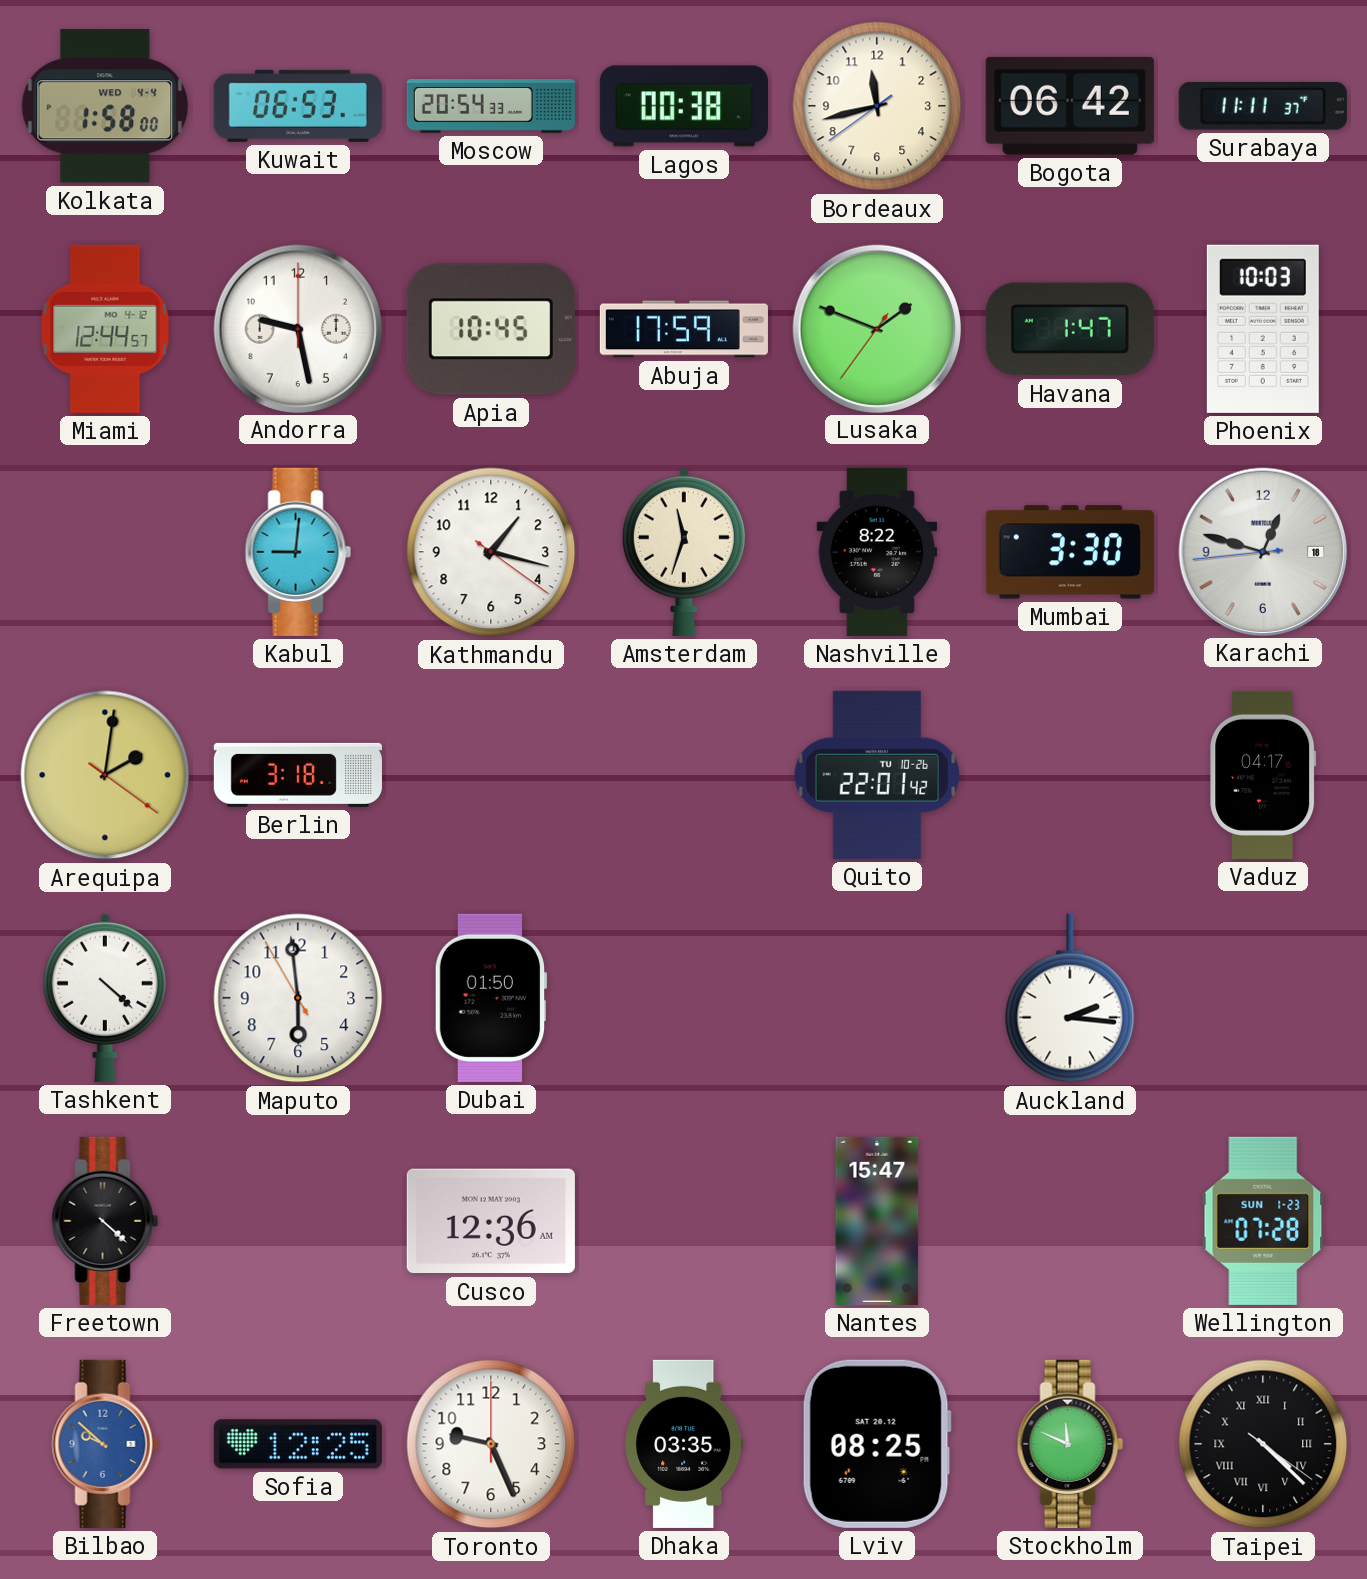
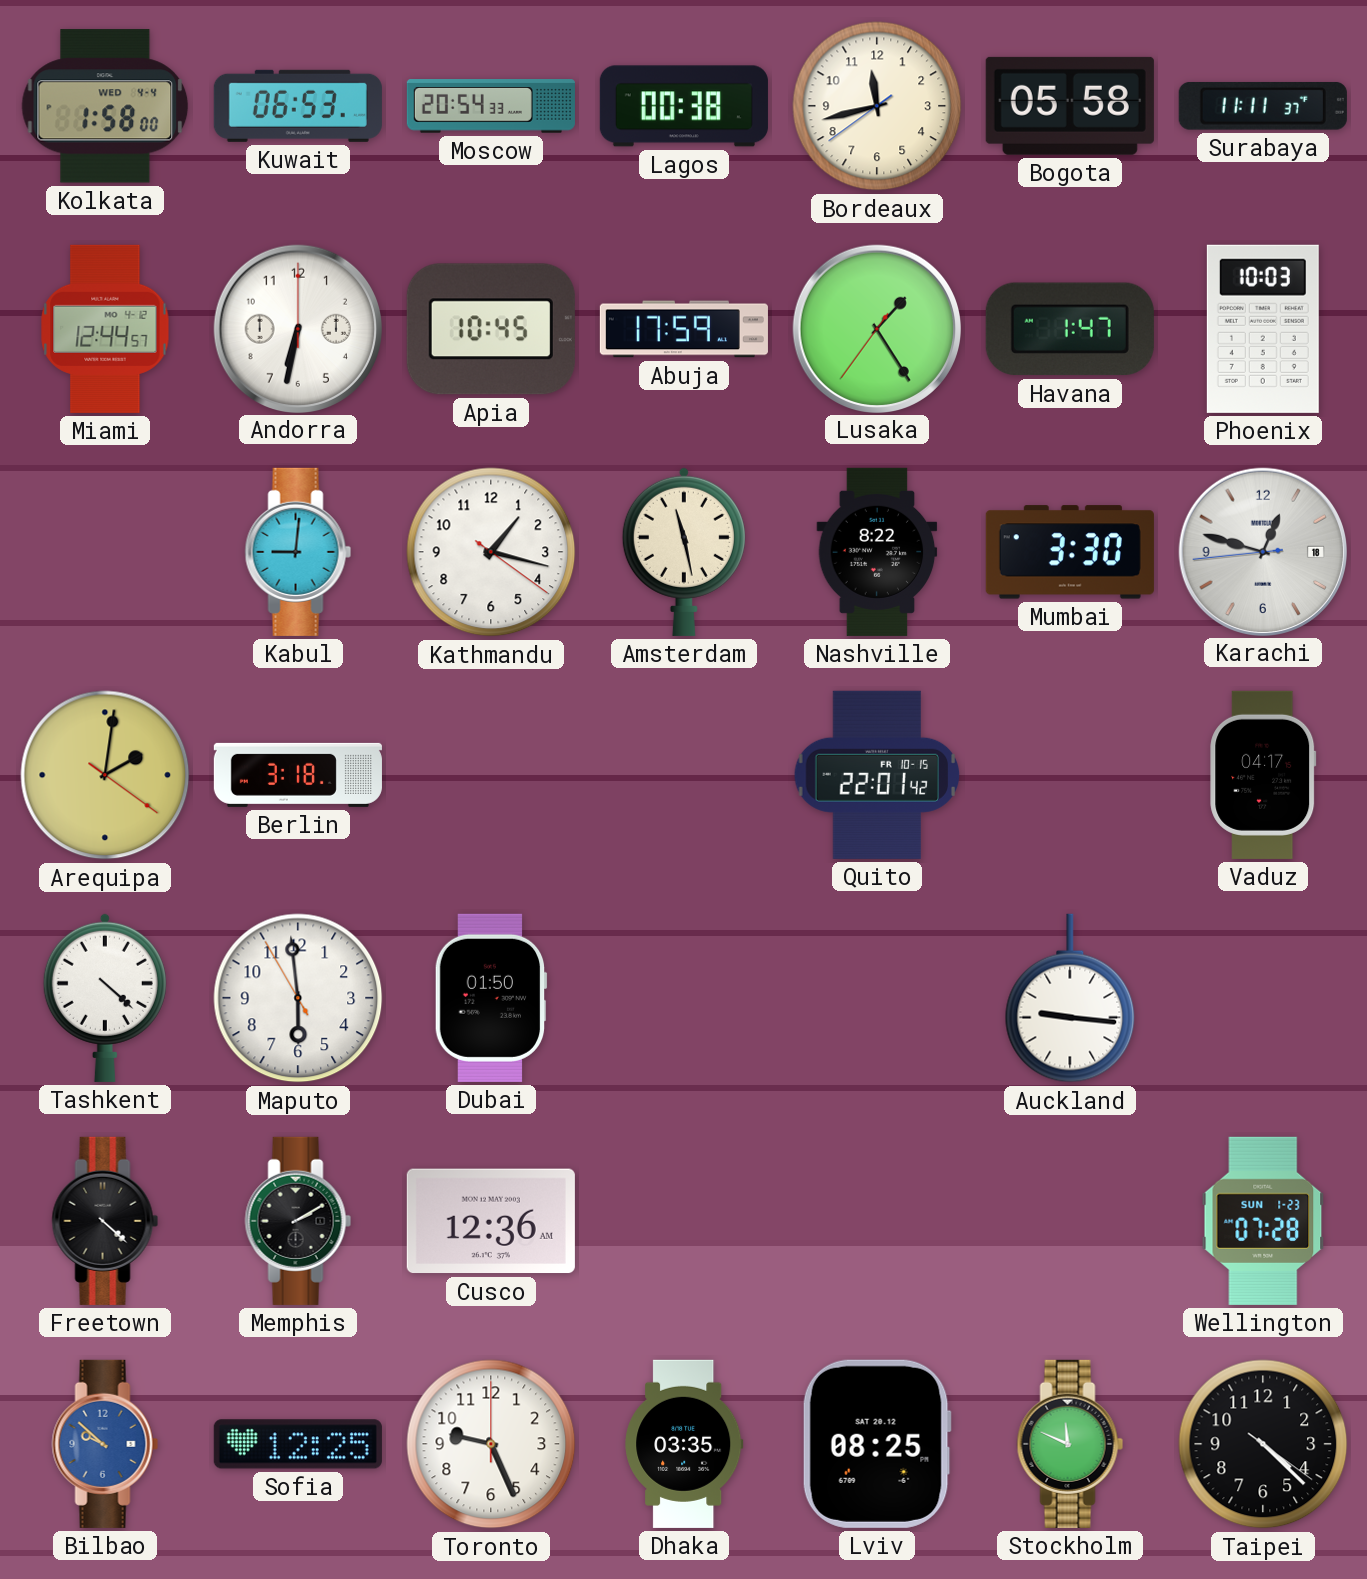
Bogota: 06:42 -> 05:58 (1070, 106)
Andorra: 9:28 -> 6:32 (297, 328)
Lusaka: 1:48 -> 1:24 (876, 328)
Amsterdam: 11:33 -> 11:28 (684, 551)
Quito date: TU 10-26 -> FR 10-15 (877, 775)
Auckland: 2:16 -> 9:16 (1070, 998)
Memphis: none -> 2:10 (298, 1221)
Nantes: 15:47 -> none (877, 1221)
Taipei numerals: Roman -> Arabic (1263, 1444)
